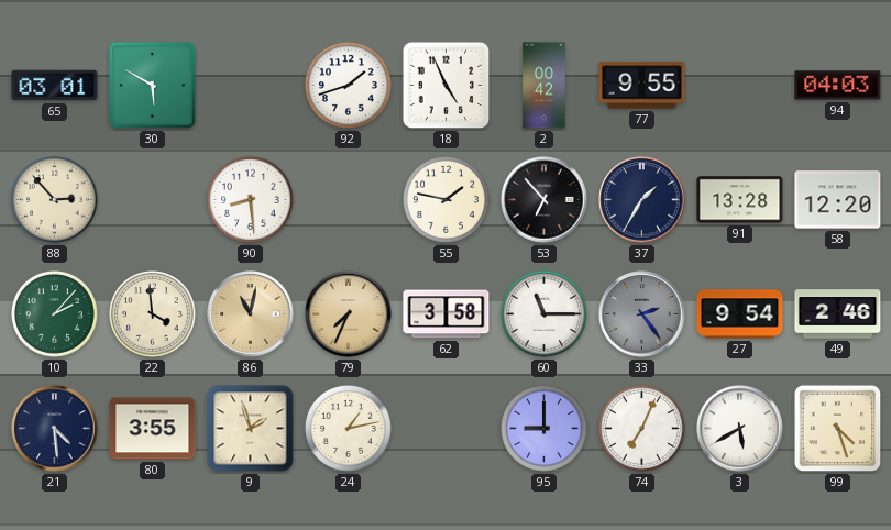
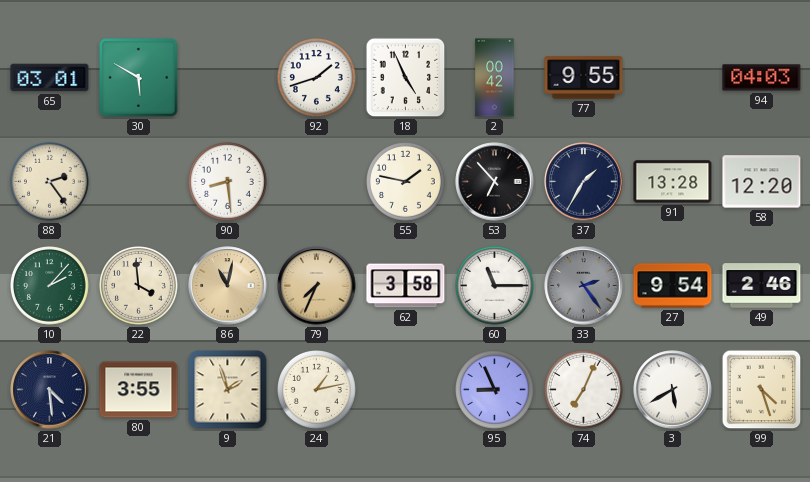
88: 2:53 -> 2:24 (50, 182)
95: 9:00 -> 8:56 (495, 390)
